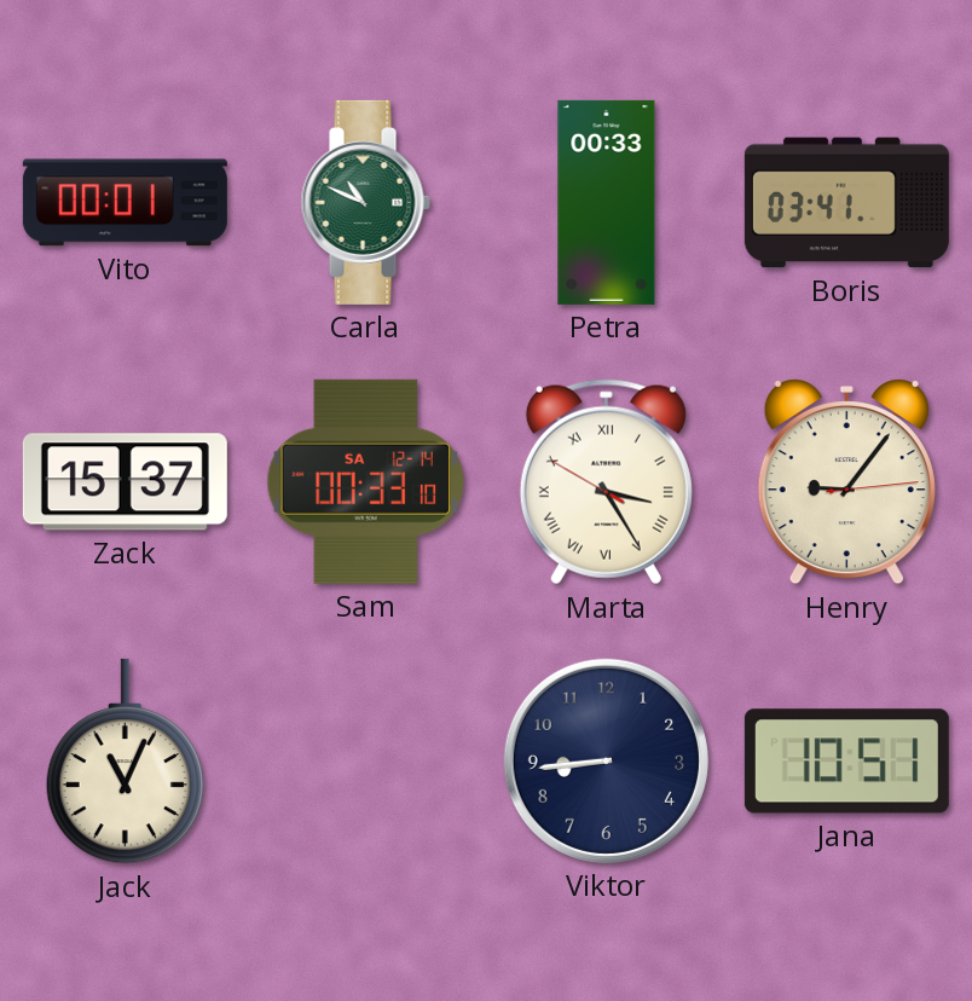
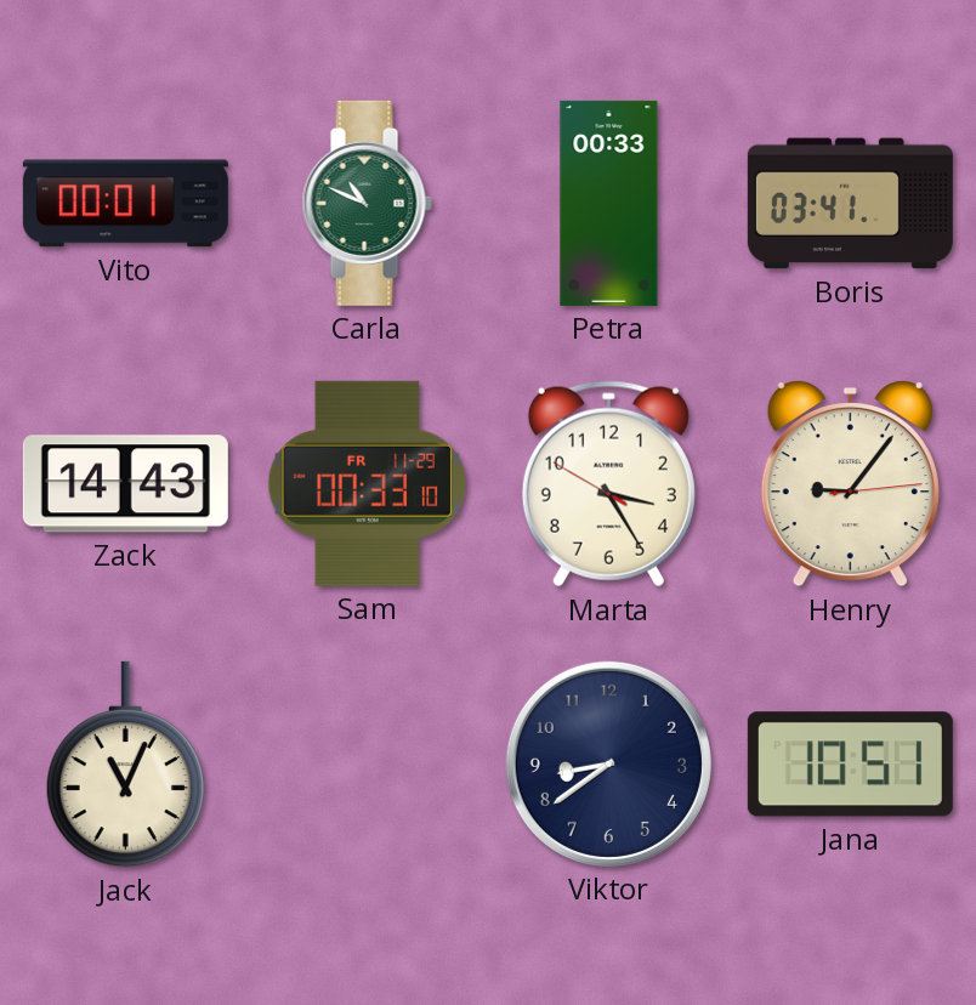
Zack: 15:37 -> 14:43 (125, 484)
Sam date: SA 12-14 -> FR 11-29 (367, 483)
Marta numerals: Roman -> Arabic (608, 484)
Viktor: 8:44 -> 8:39 (608, 763)
